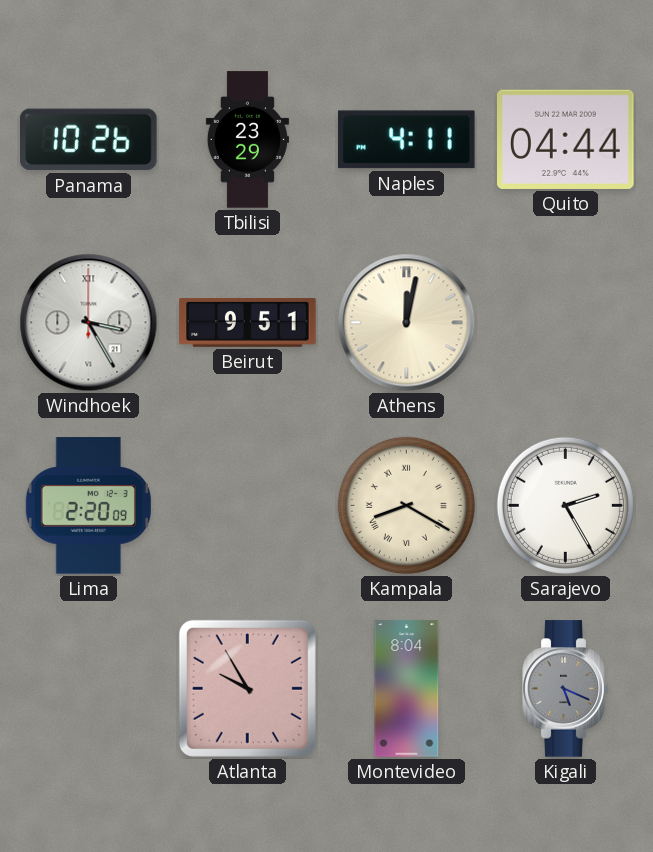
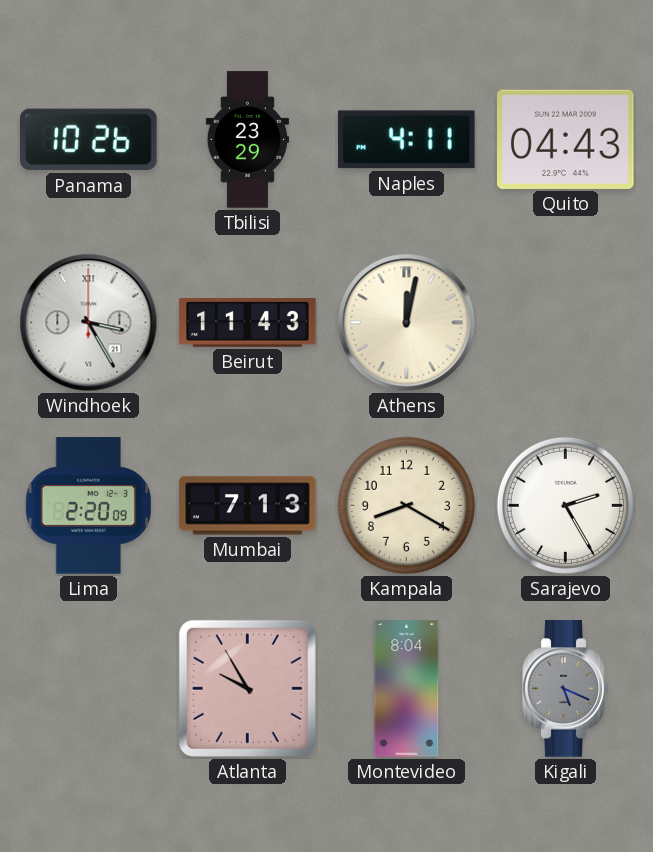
Quito: 04:44 -> 04:43 (566, 139)
Beirut: 9:51 -> 11:43 (248, 323)
Mumbai: none -> 7:13 (248, 506)
Kampala numerals: Roman -> Arabic (406, 505)
